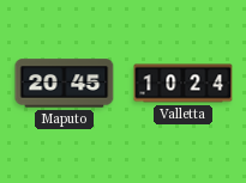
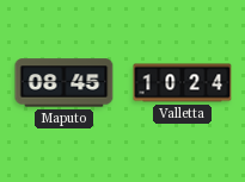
Maputo: 20:45 -> 08:45 (65, 83)
